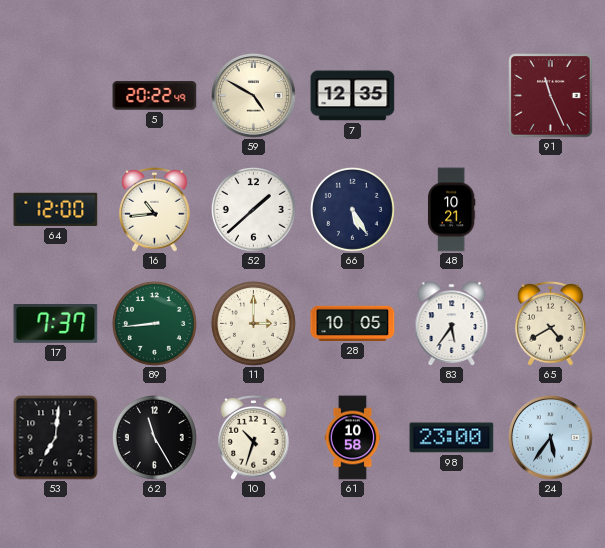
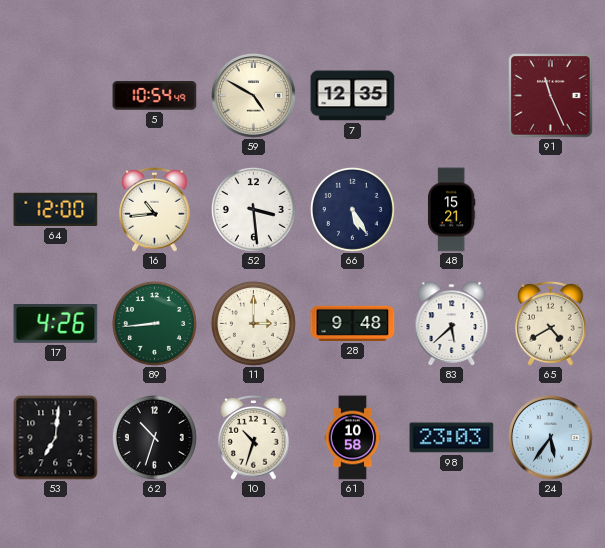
5: 20:22 -> 10:54 (155, 96)
52: 1:38 -> 3:29 (253, 209)
48: 10:21 -> 15:21 (451, 210)
17: 7:37 -> 4:26 (56, 324)
28: 10:05 -> 9:48 (353, 323)
83: 5:36 -> 5:38 (452, 324)
62: 11:25 -> 10:33 (154, 437)
98: 23:00 -> 23:03 (452, 438)
